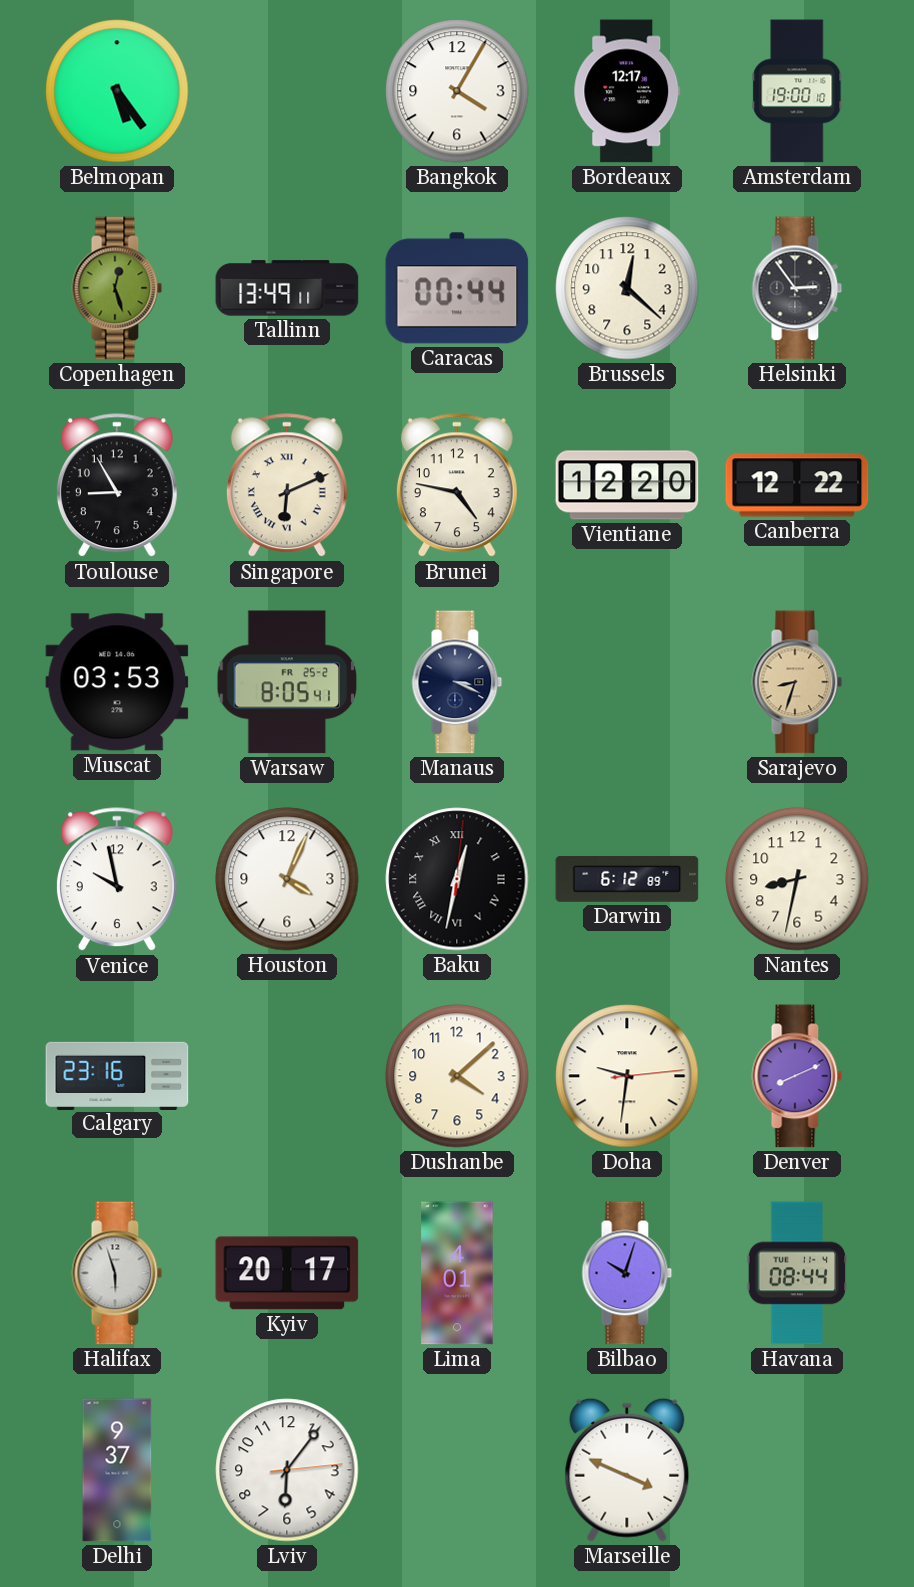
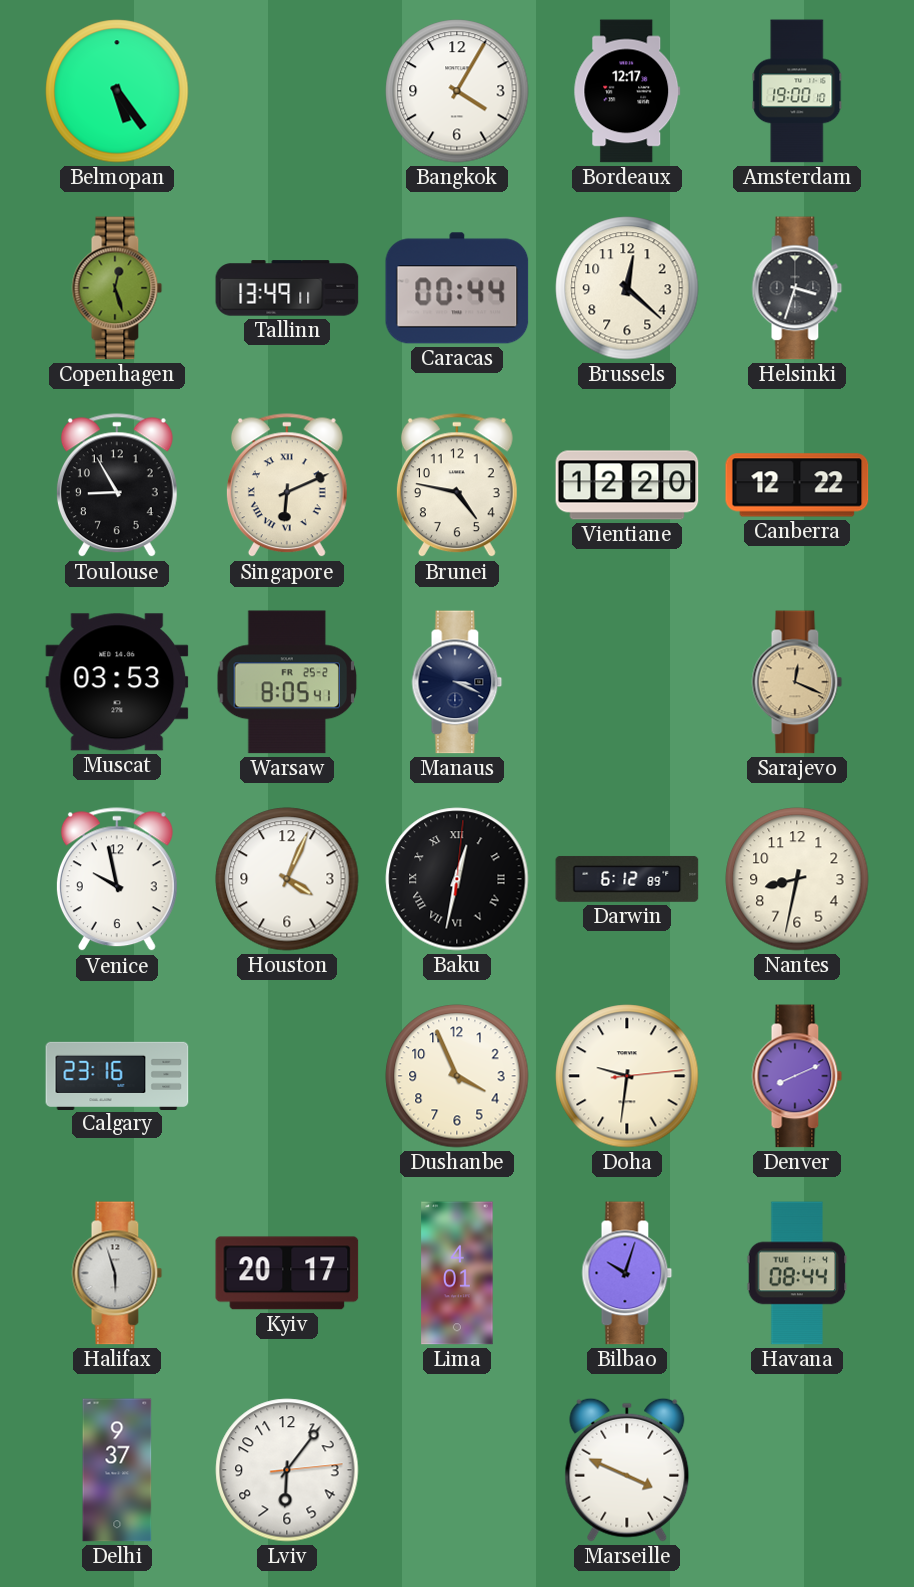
Helsinki: 2:54 -> 3:33 (797, 288)
Sarajevo: 8:33 -> 12:19 (797, 682)
Dushanbe: 4:08 -> 3:56 (457, 1076)
